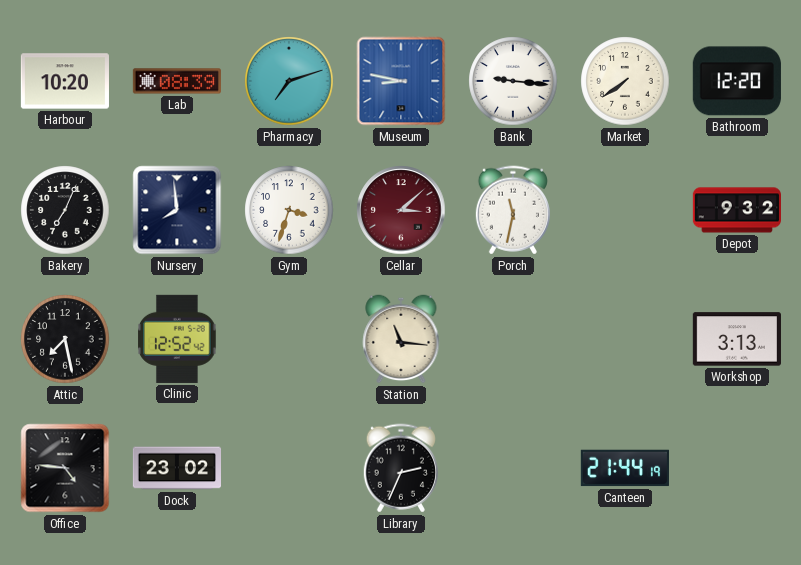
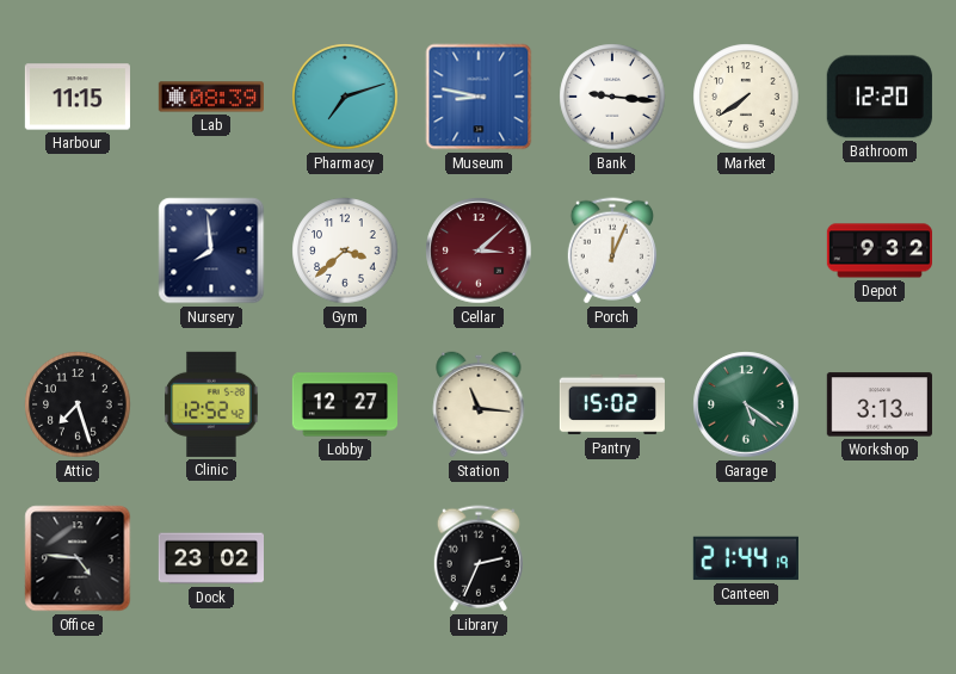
Harbour: 10:20 -> 11:15 (78, 97)
Bakery: 7:04 -> none (65, 210)
Gym: 3:33 -> 3:38 (345, 251)
Porch: 11:32 -> 12:04 (612, 251)
Attic: 7:28 -> 7:27 (78, 404)
Lobby: none -> 12:27 (344, 404)
Pantry: none -> 15:02 (612, 404)
Garage: none -> 5:21 (746, 404)
